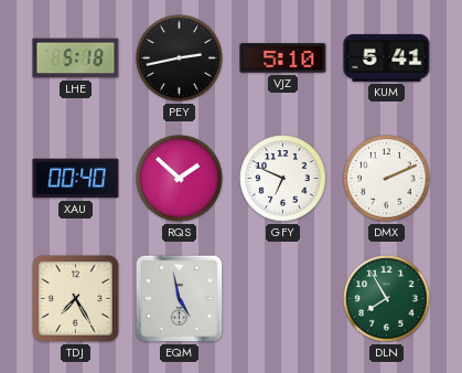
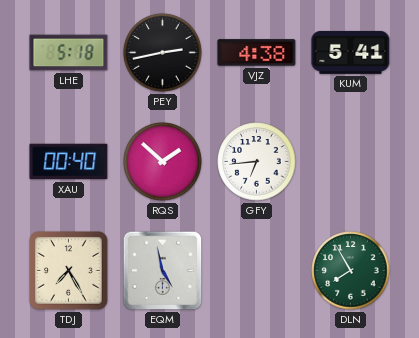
VJZ: 5:10 -> 4:38 (257, 53)
GFY: 6:49 -> 6:44 (257, 162)
DMX: 2:11 -> none (387, 179)
